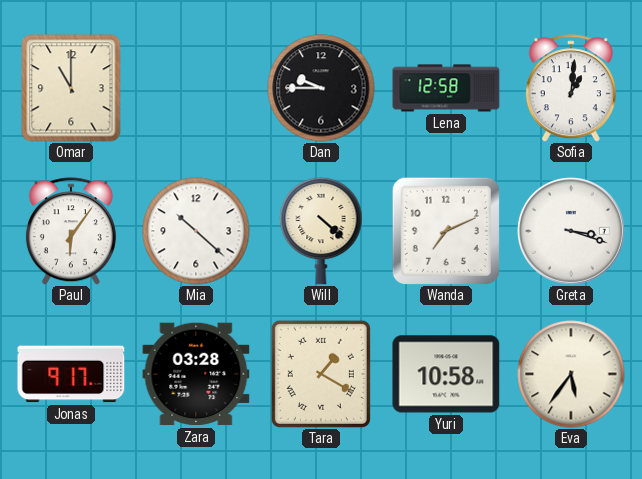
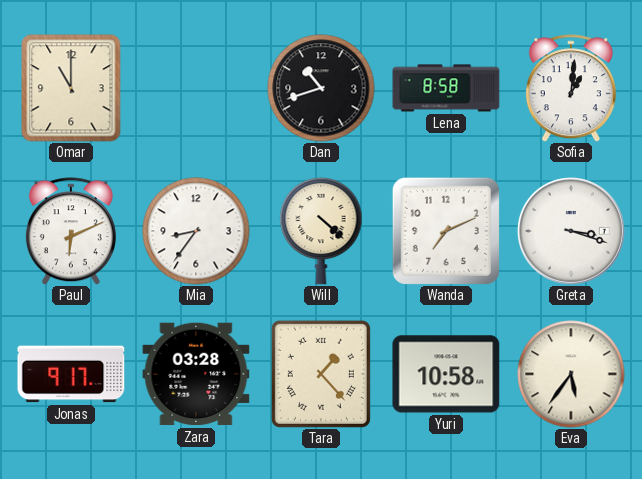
Dan: 9:45 -> 10:42 (321, 88)
Lena: 12:58 -> 8:58 (446, 88)
Paul: 6:06 -> 6:11 (71, 231)
Mia: 10:22 -> 8:36 (196, 231)
Tara: 1:20 -> 1:23 (321, 374)
